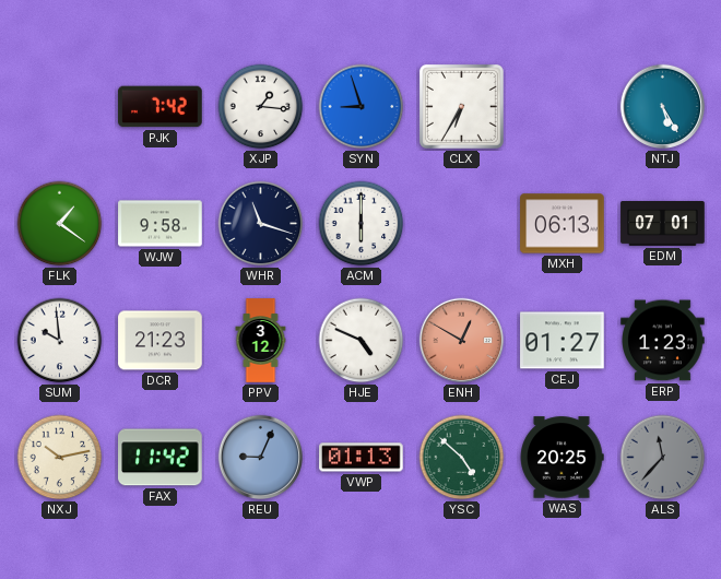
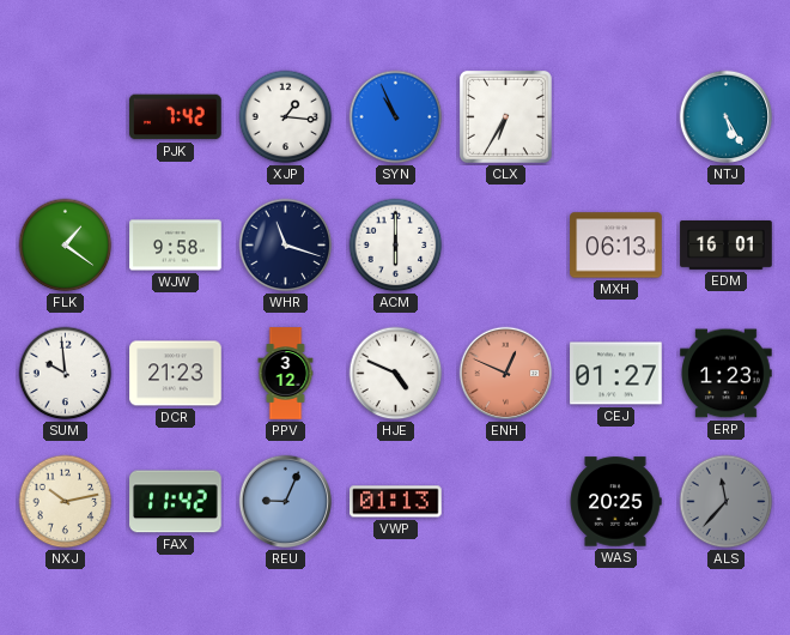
SYN: 8:57 -> 10:56 (396, 117)
EDM: 07:01 -> 16:01 (727, 246)
ENH: 12:50 -> 12:49 (506, 374)
YSC: 4:52 -> none (462, 458)
